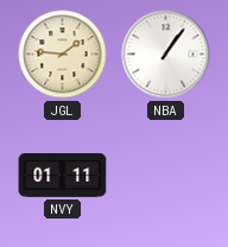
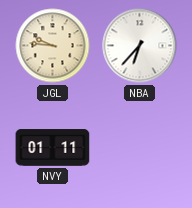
JGL: 1:46 -> 9:46 (53, 46)
NBA: 1:06 -> 6:37 (140, 46)
